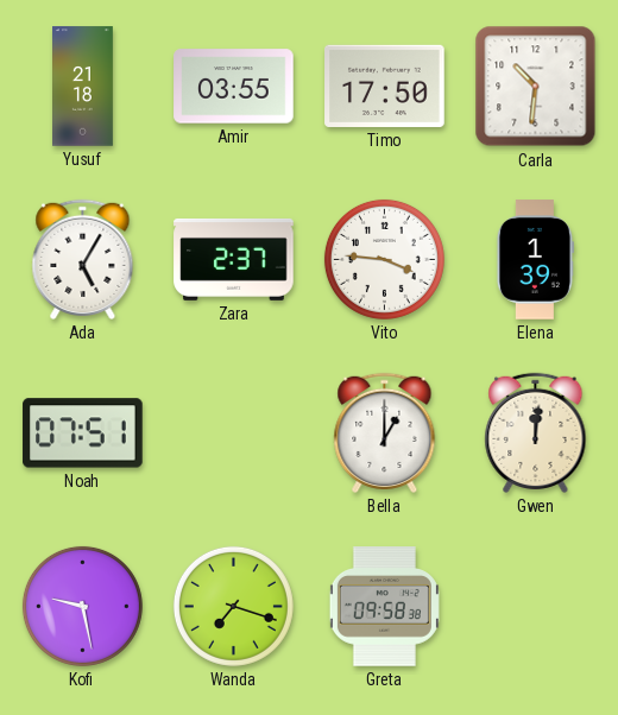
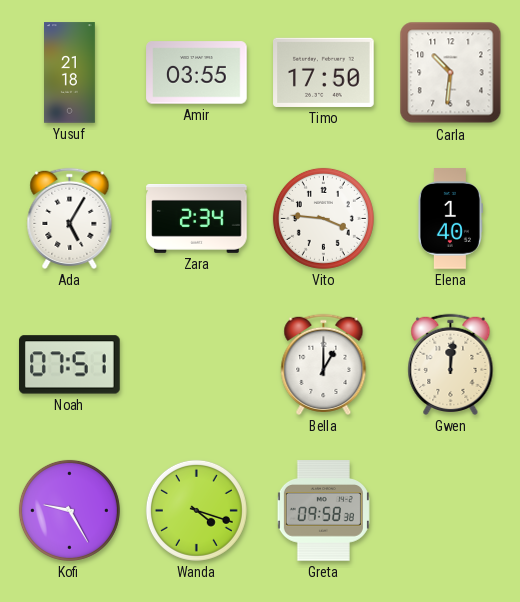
Zara: 2:37 -> 2:34 (197, 218)
Elena: 1:39 -> 1:40 (450, 219)
Kofi: 9:28 -> 9:25 (69, 510)
Wanda: 7:18 -> 4:18 (196, 510)
